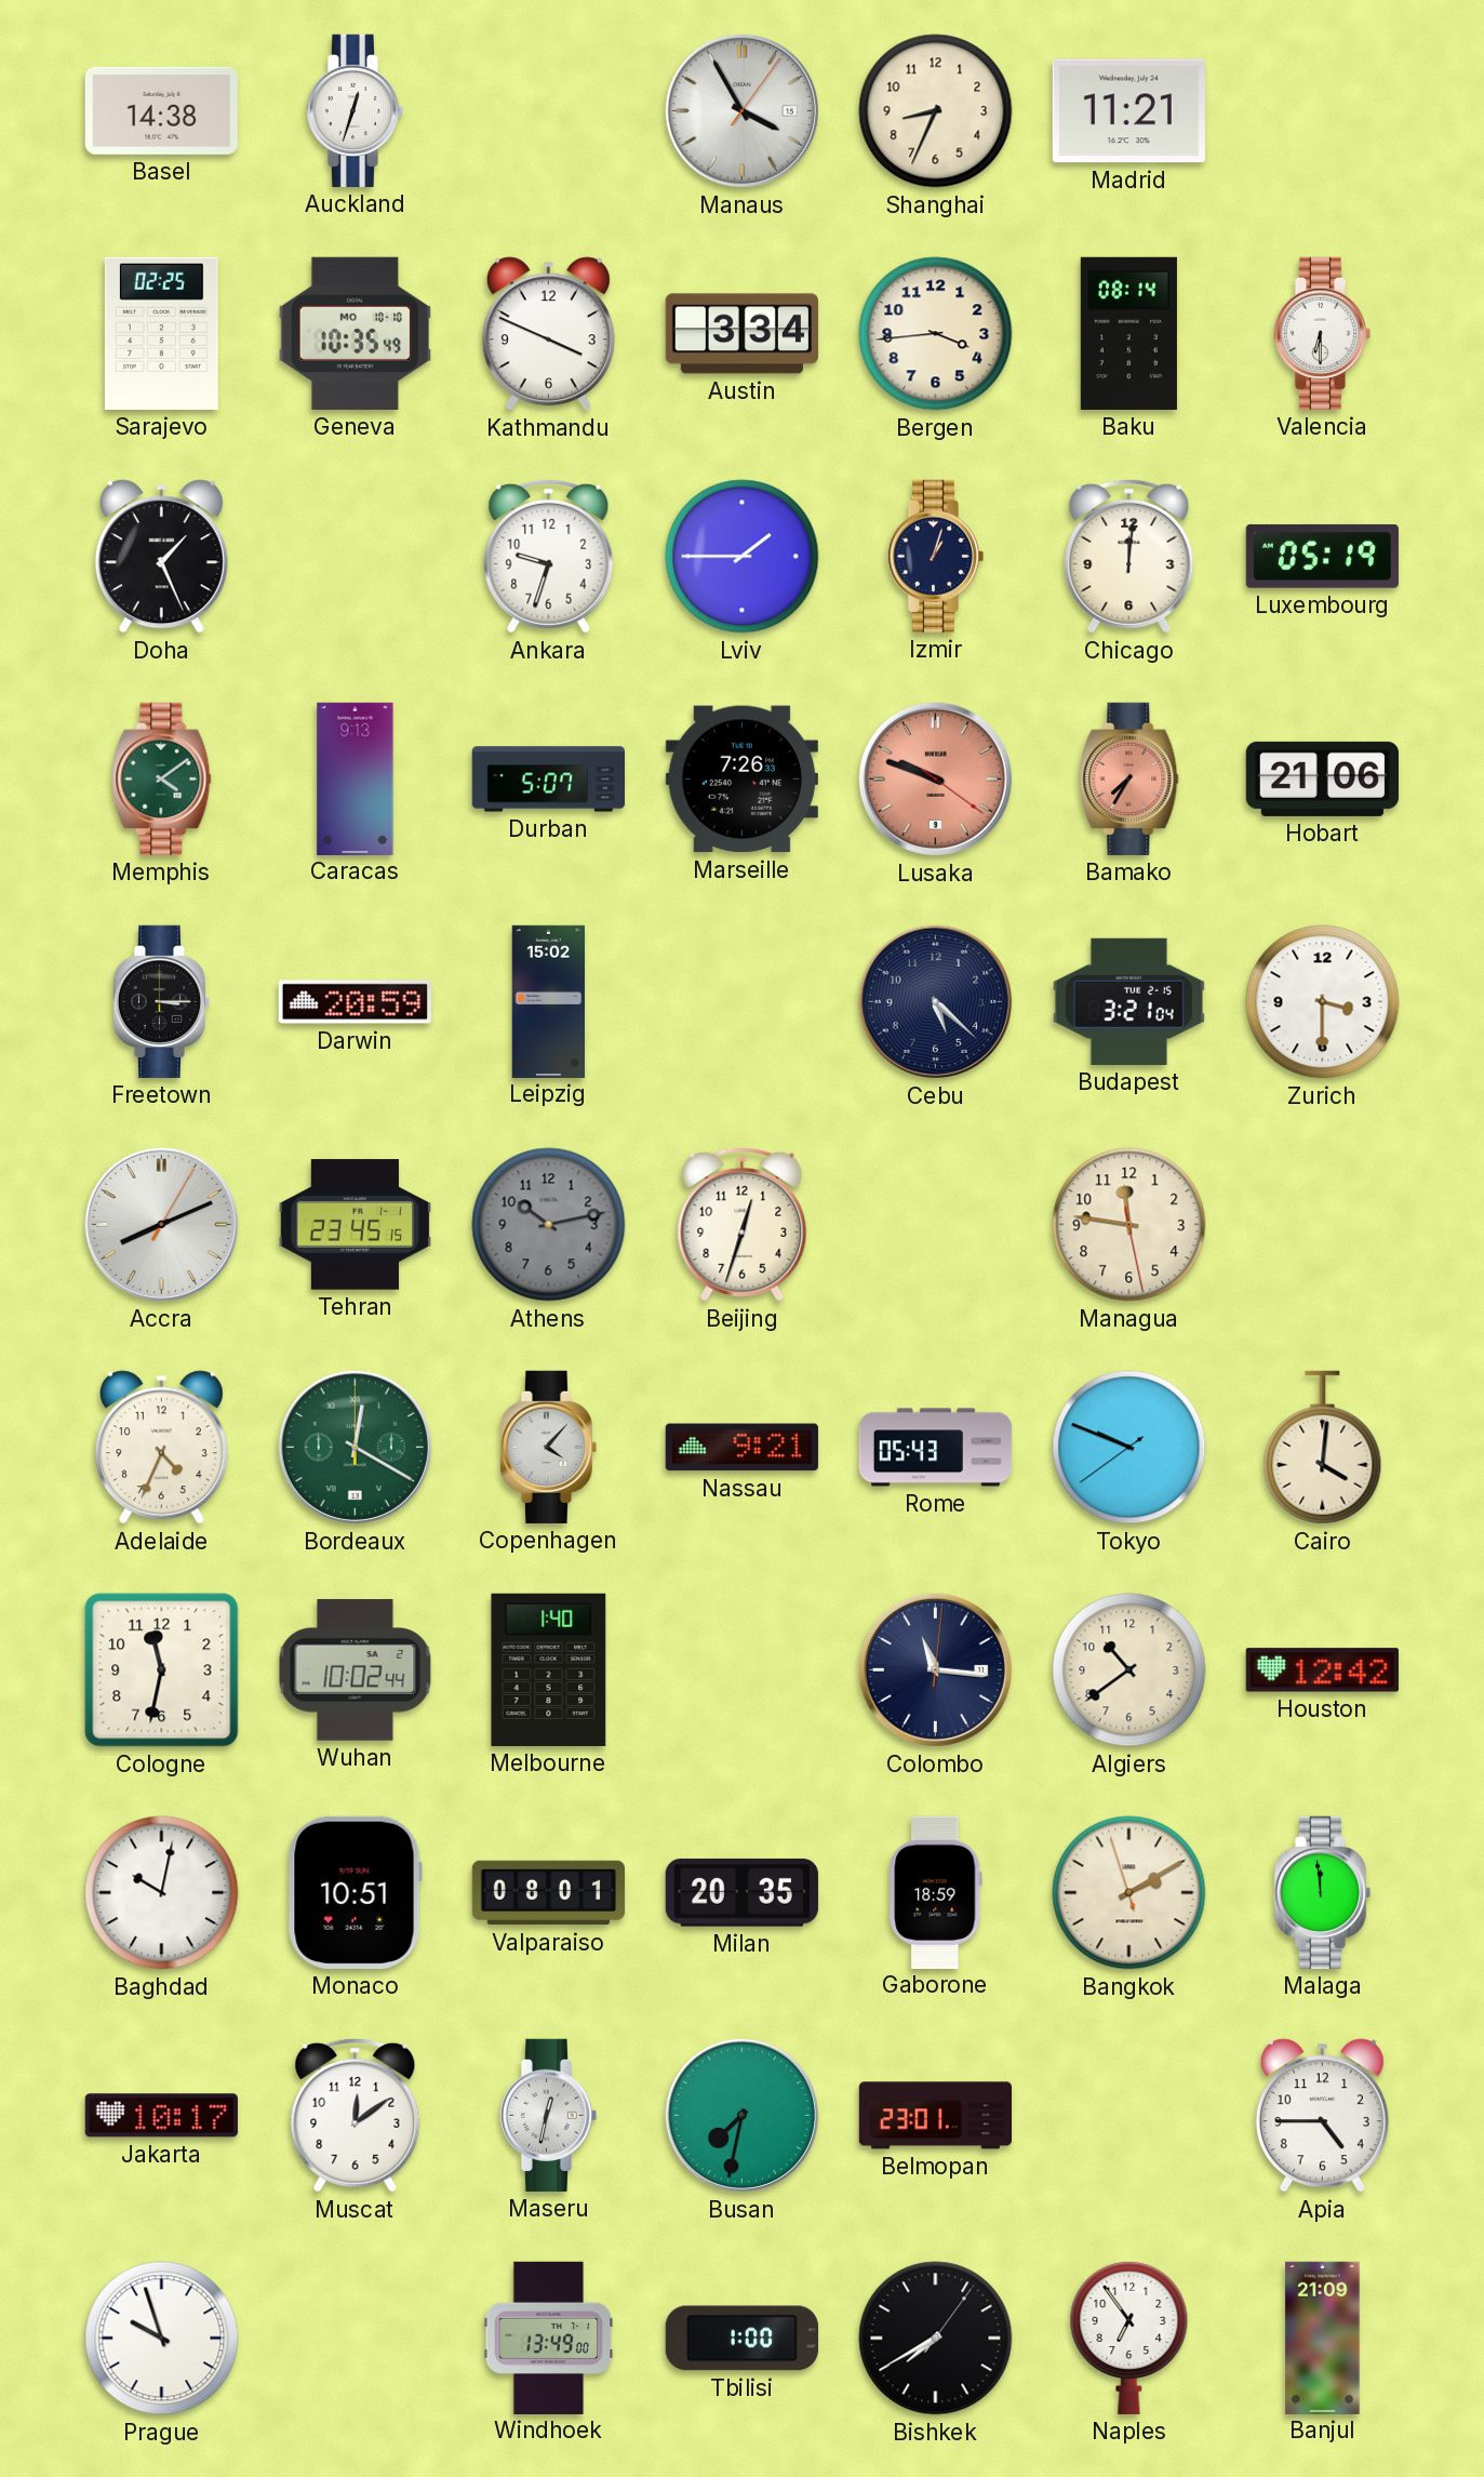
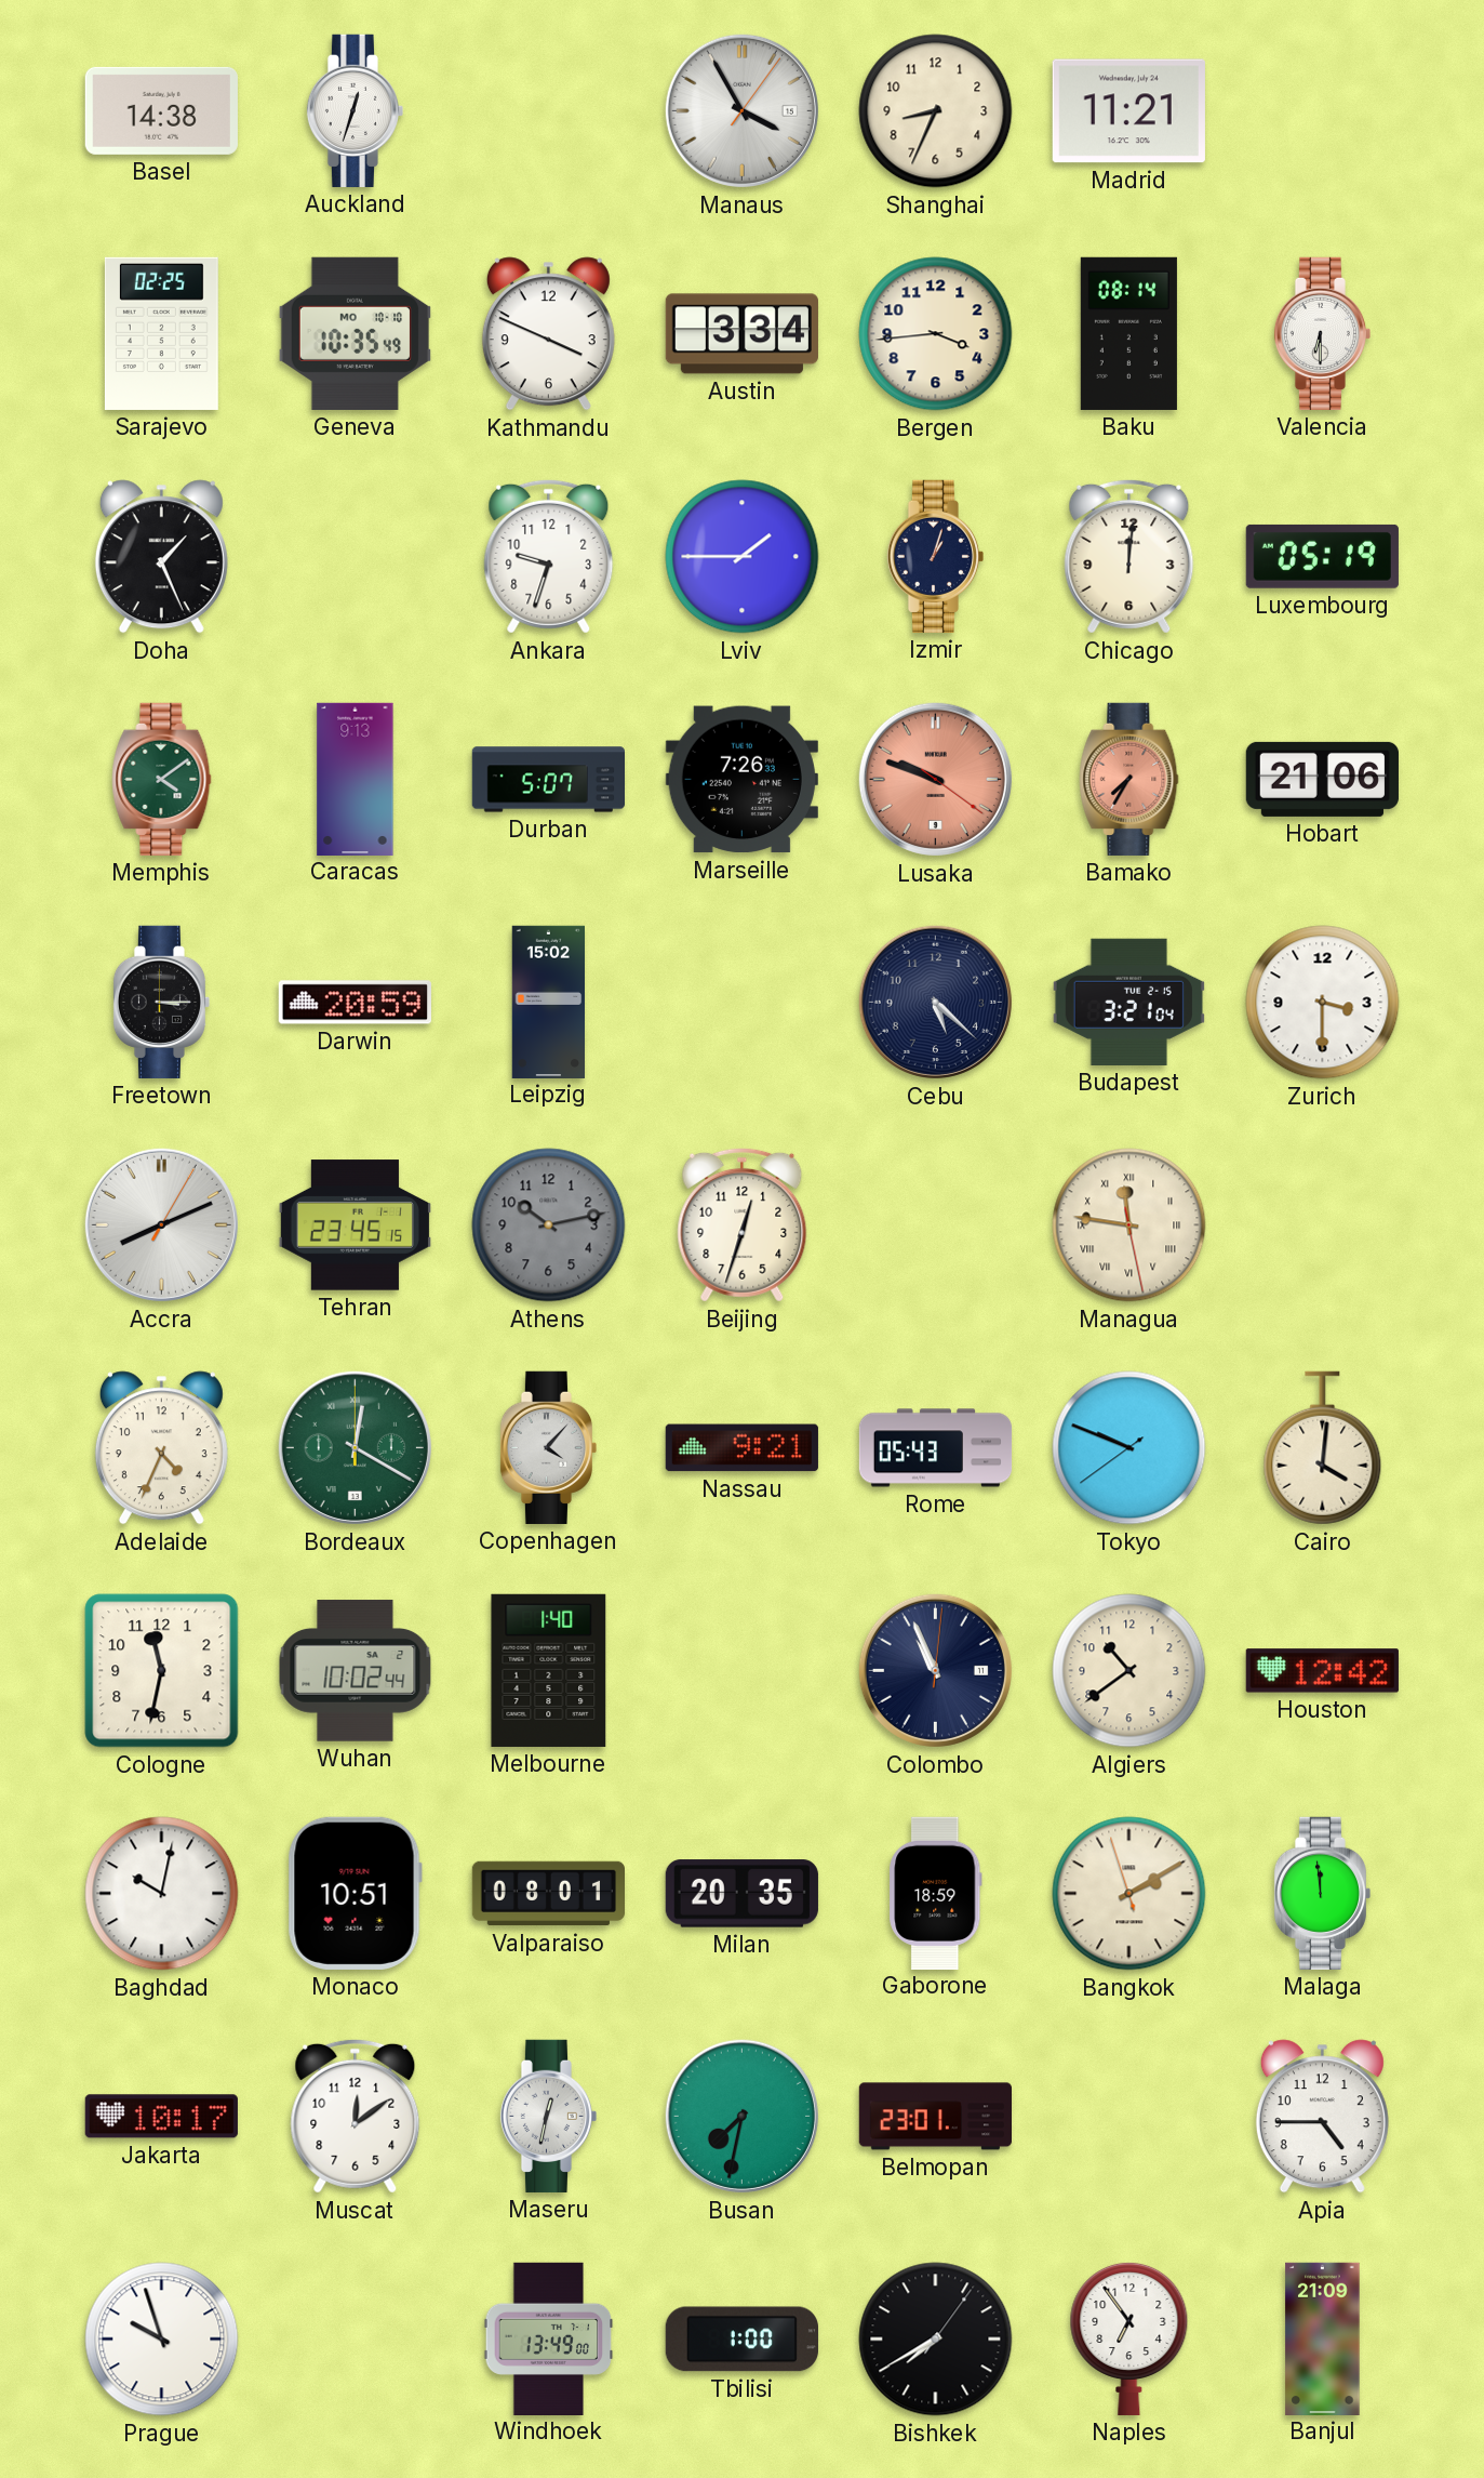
Managua numerals: Arabic -> Roman (1129, 1225)
Colombo: 11:16 -> 10:56 (935, 1670)
